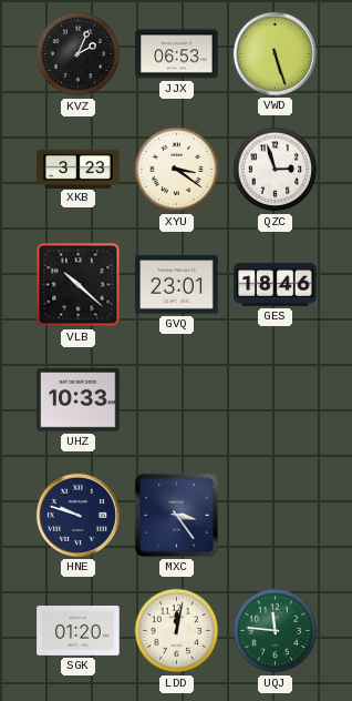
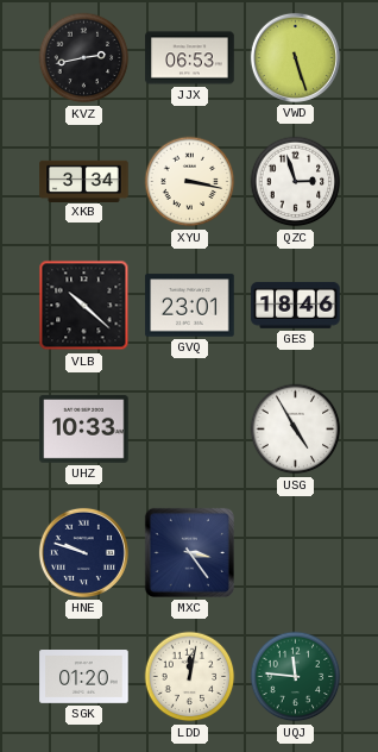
KVZ: 2:04 -> 2:43 (84, 58)
XKB: 3:23 -> 3:34 (84, 181)
XYU: 3:21 -> 3:17 (190, 182)
USG: none -> 4:55 (296, 430)
